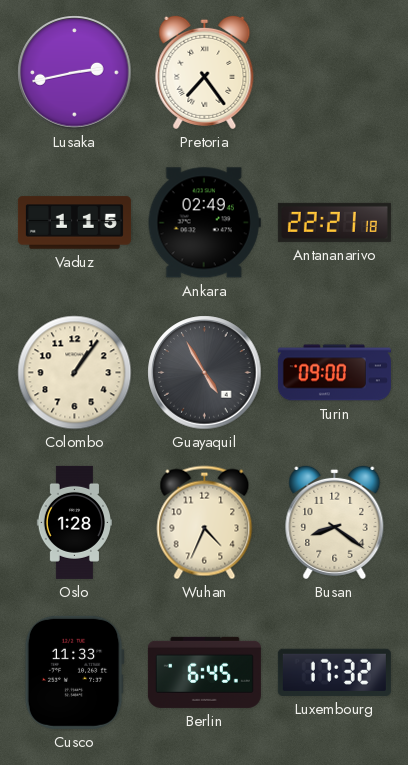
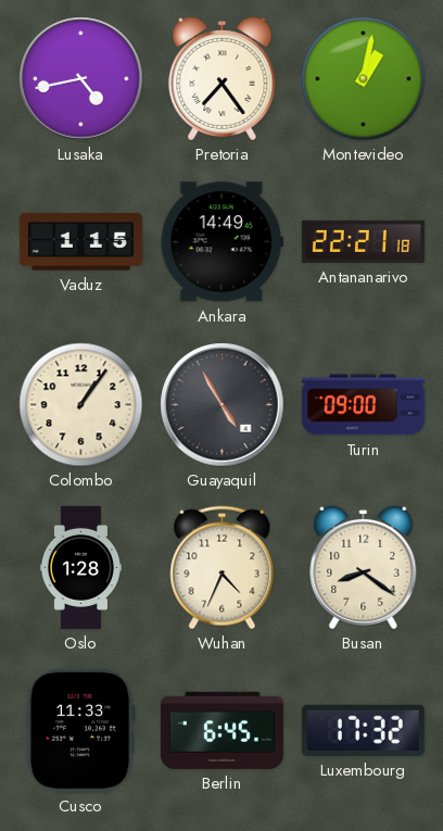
Lusaka: 2:43 -> 4:43 (81, 79)
Montevideo: none -> 1:02 (364, 79)
Ankara: 02:49 -> 14:49 (221, 242)
